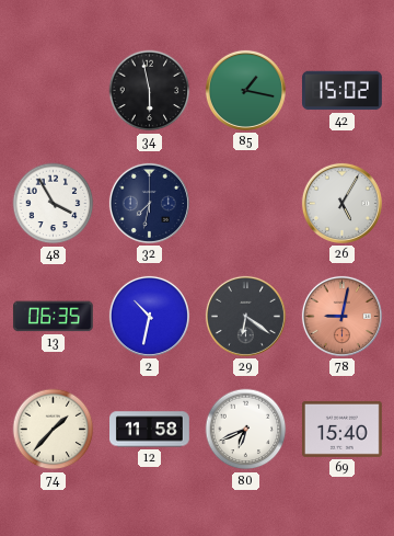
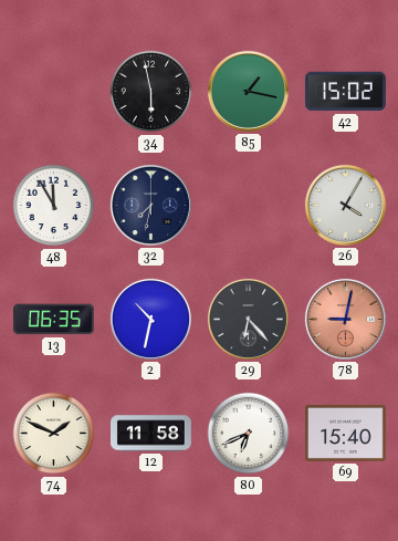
48: 3:55 -> 11:55 (54, 206)
26: 5:05 -> 4:05 (345, 205)
29: 6:21 -> 6:23 (248, 319)
74: 1:37 -> 1:49 (54, 434)
